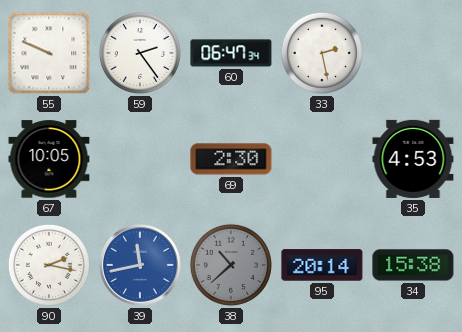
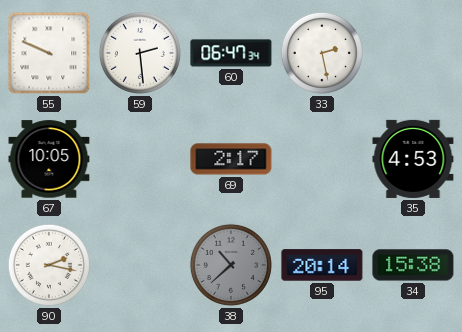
59: 2:24 -> 2:29 (140, 53)
69: 2:30 -> 2:17 (231, 159)
39: 11:43 -> none (141, 265)
